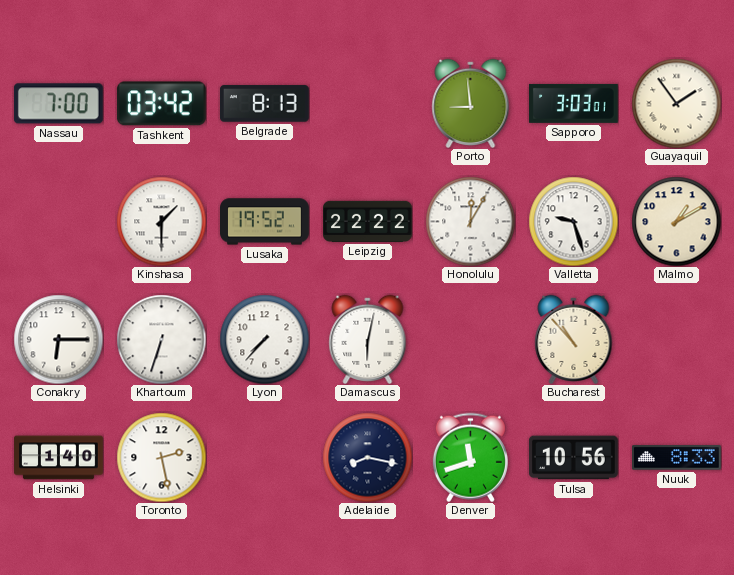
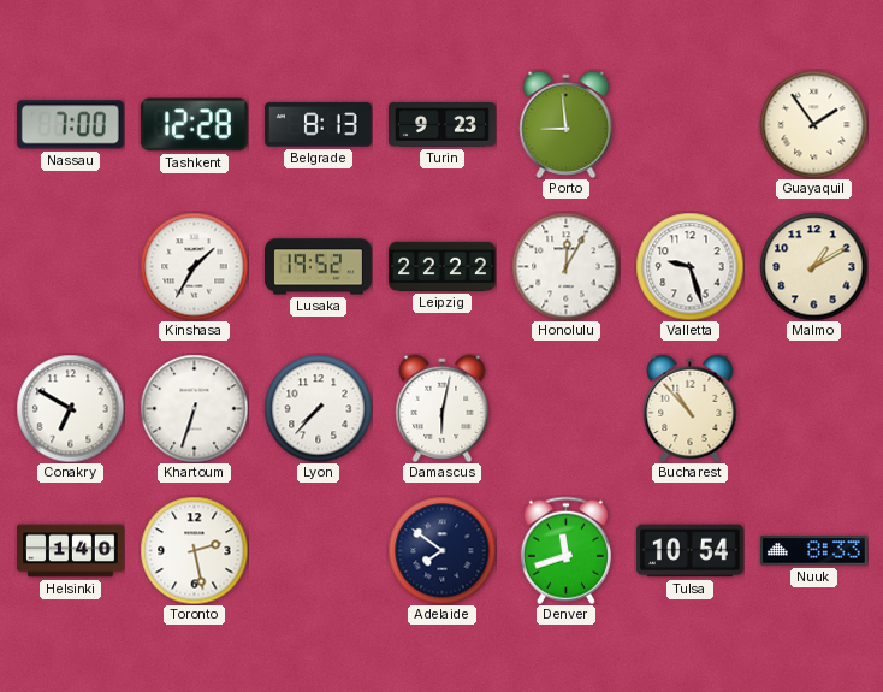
Tashkent: 03:42 -> 12:28 (194, 125)
Turin: none -> 9:23 (443, 125)
Sapporo: 3:03 -> none (573, 103)
Kinshasa: 1:30 -> 1:35 (194, 266)
Conakry: 6:15 -> 6:50 (70, 408)
Adelaide: 8:17 -> 7:51 (441, 550)
Tulsa: 10:56 -> 10:54 (689, 551)
